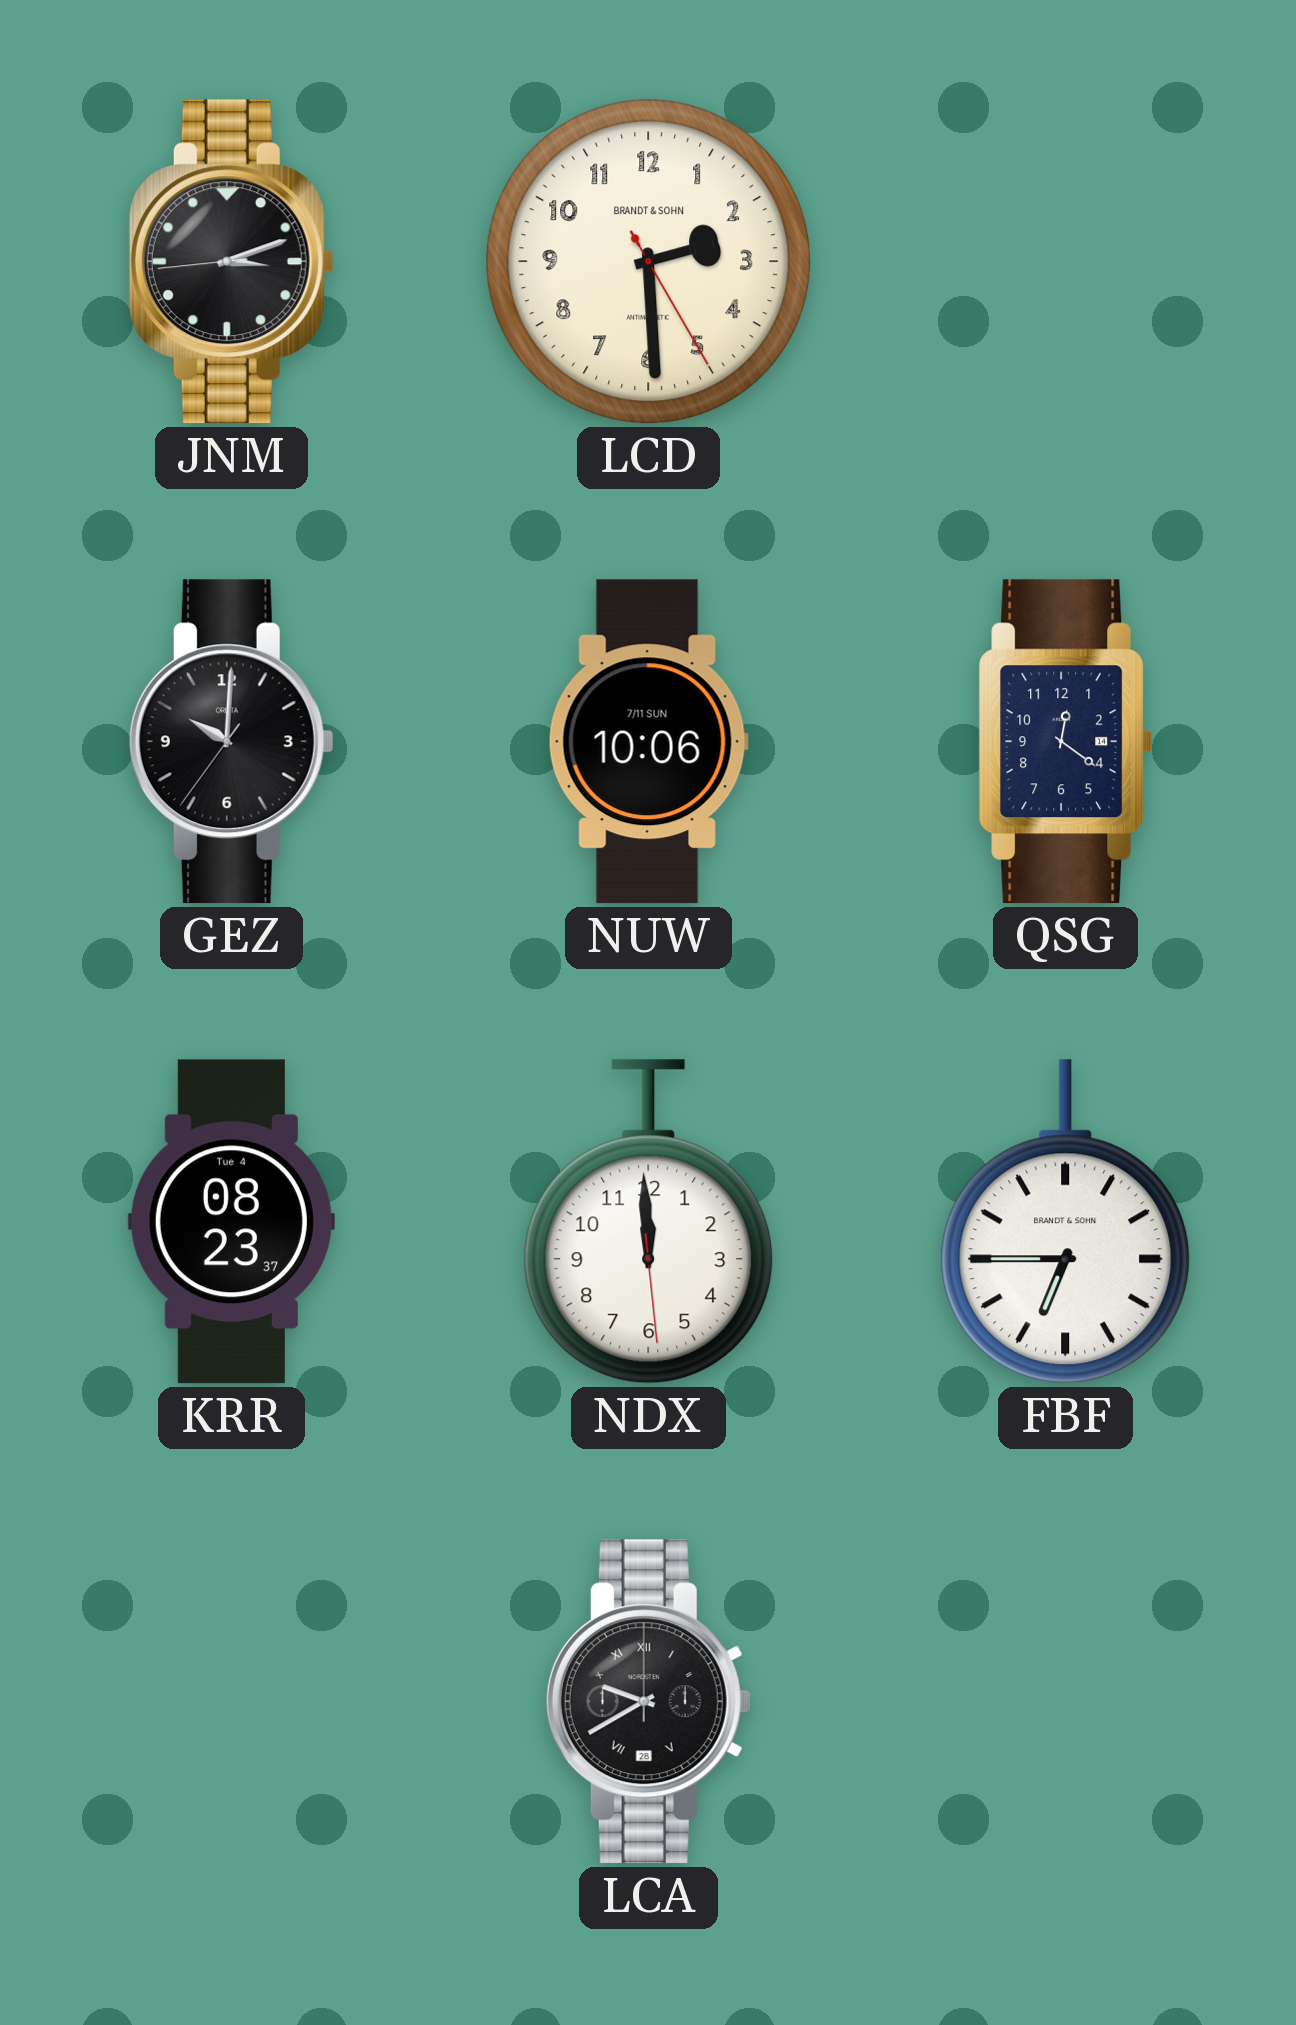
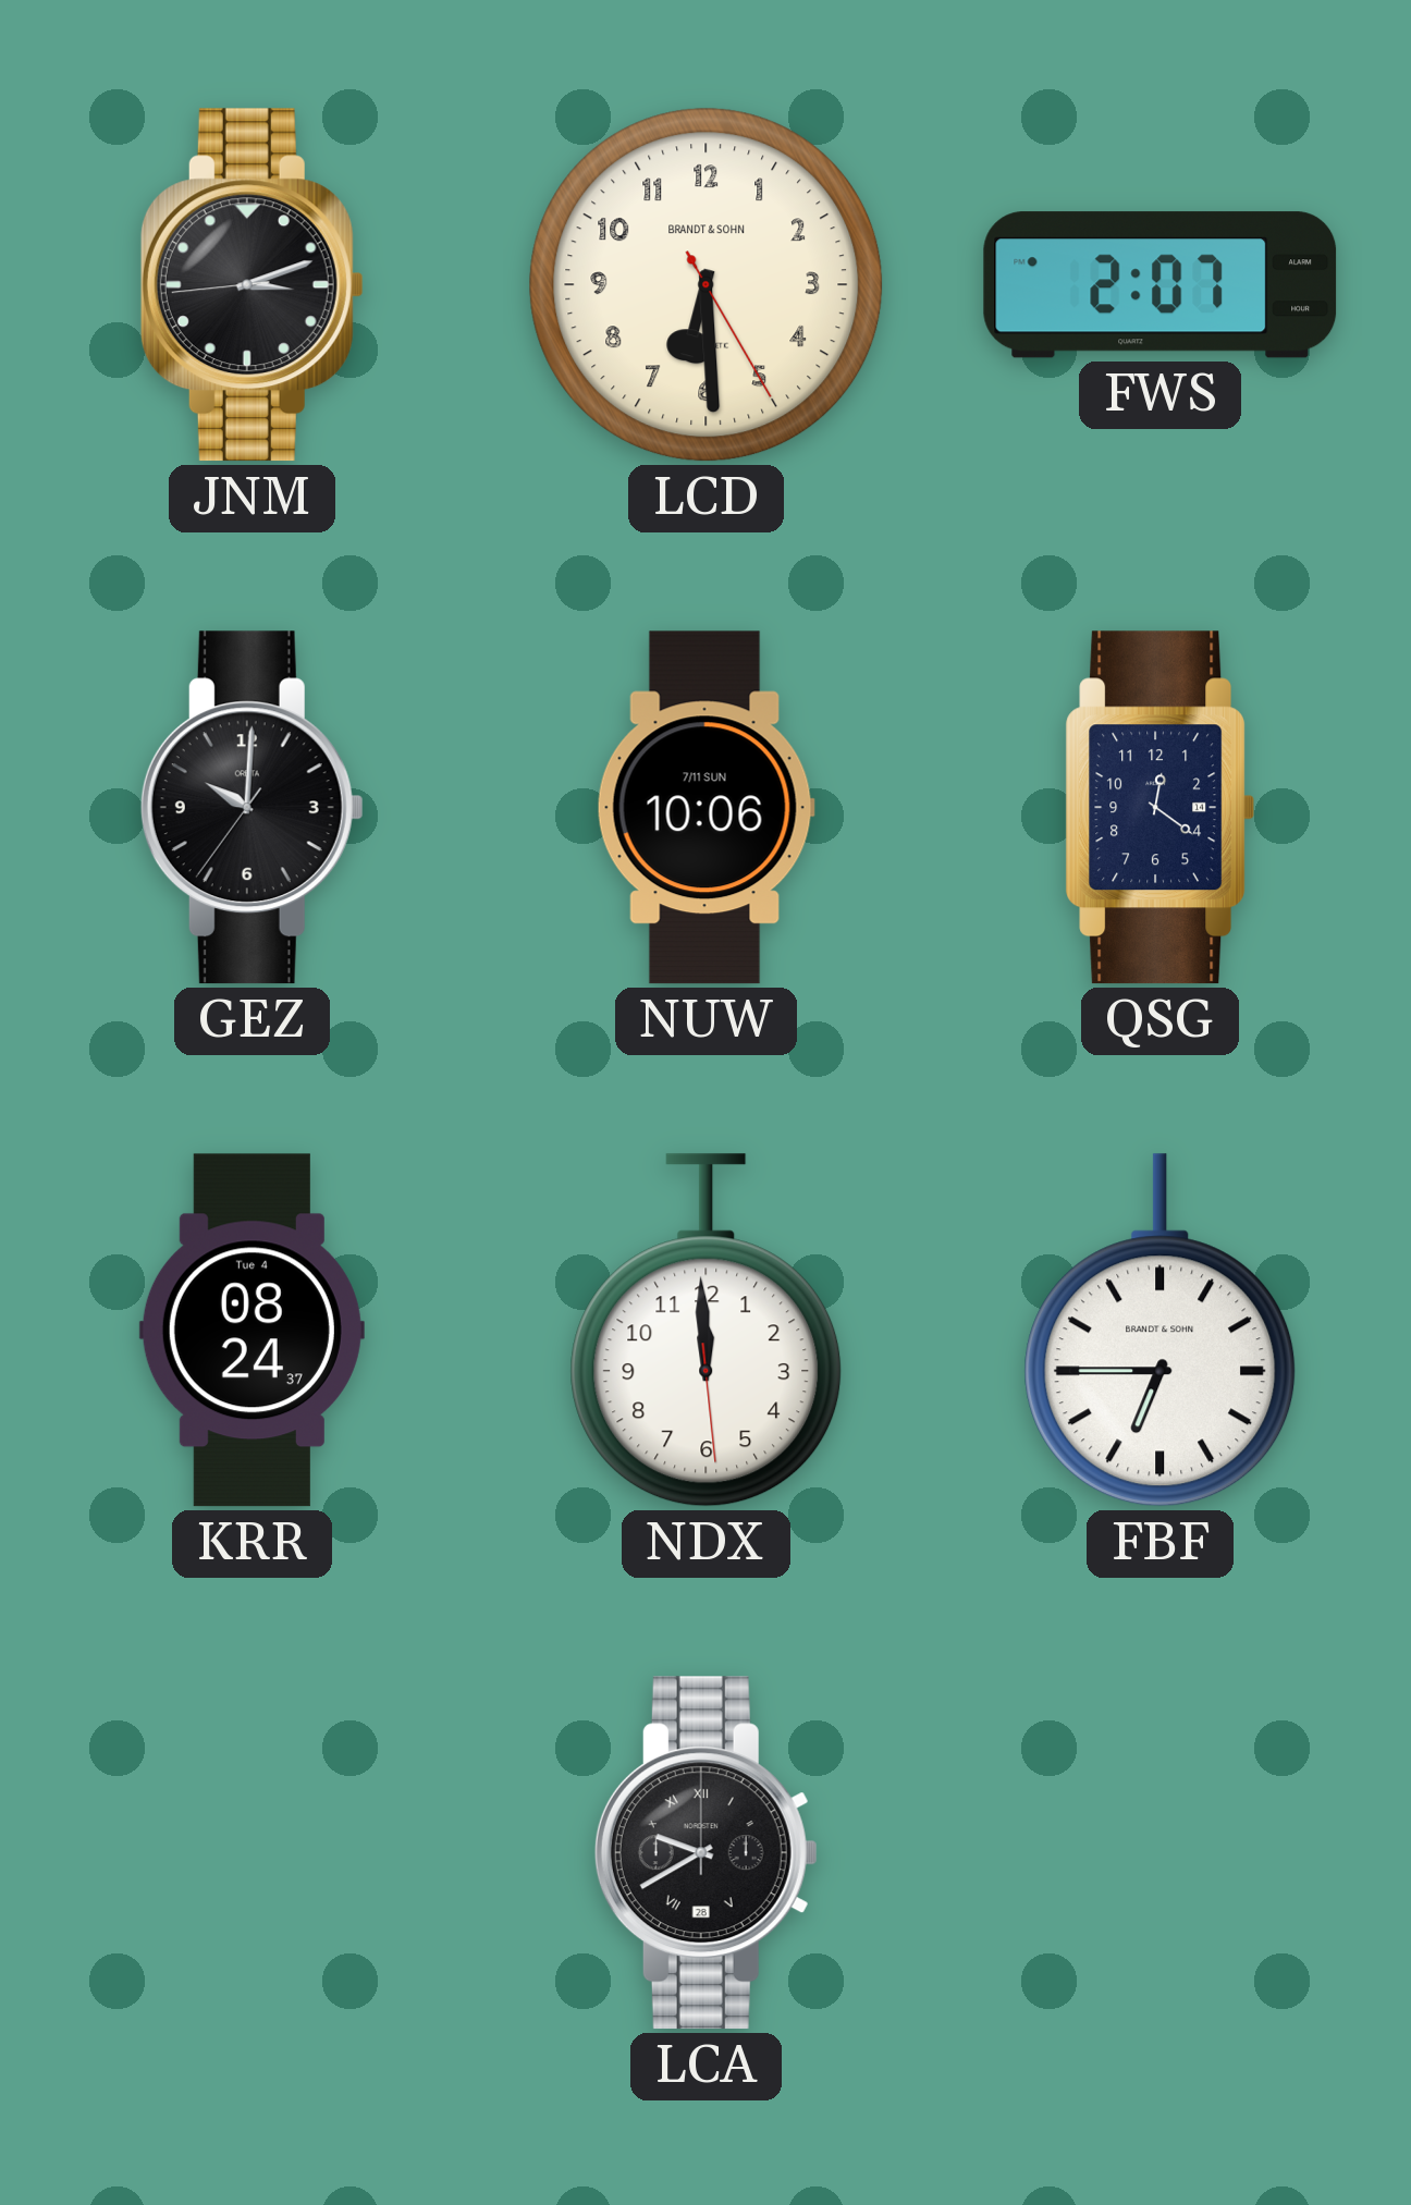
LCD: 2:29 -> 6:29 (707, 285)
FWS: none -> 2:07 (1161, 285)
KRR: 08:23 -> 08:24 (251, 1331)
